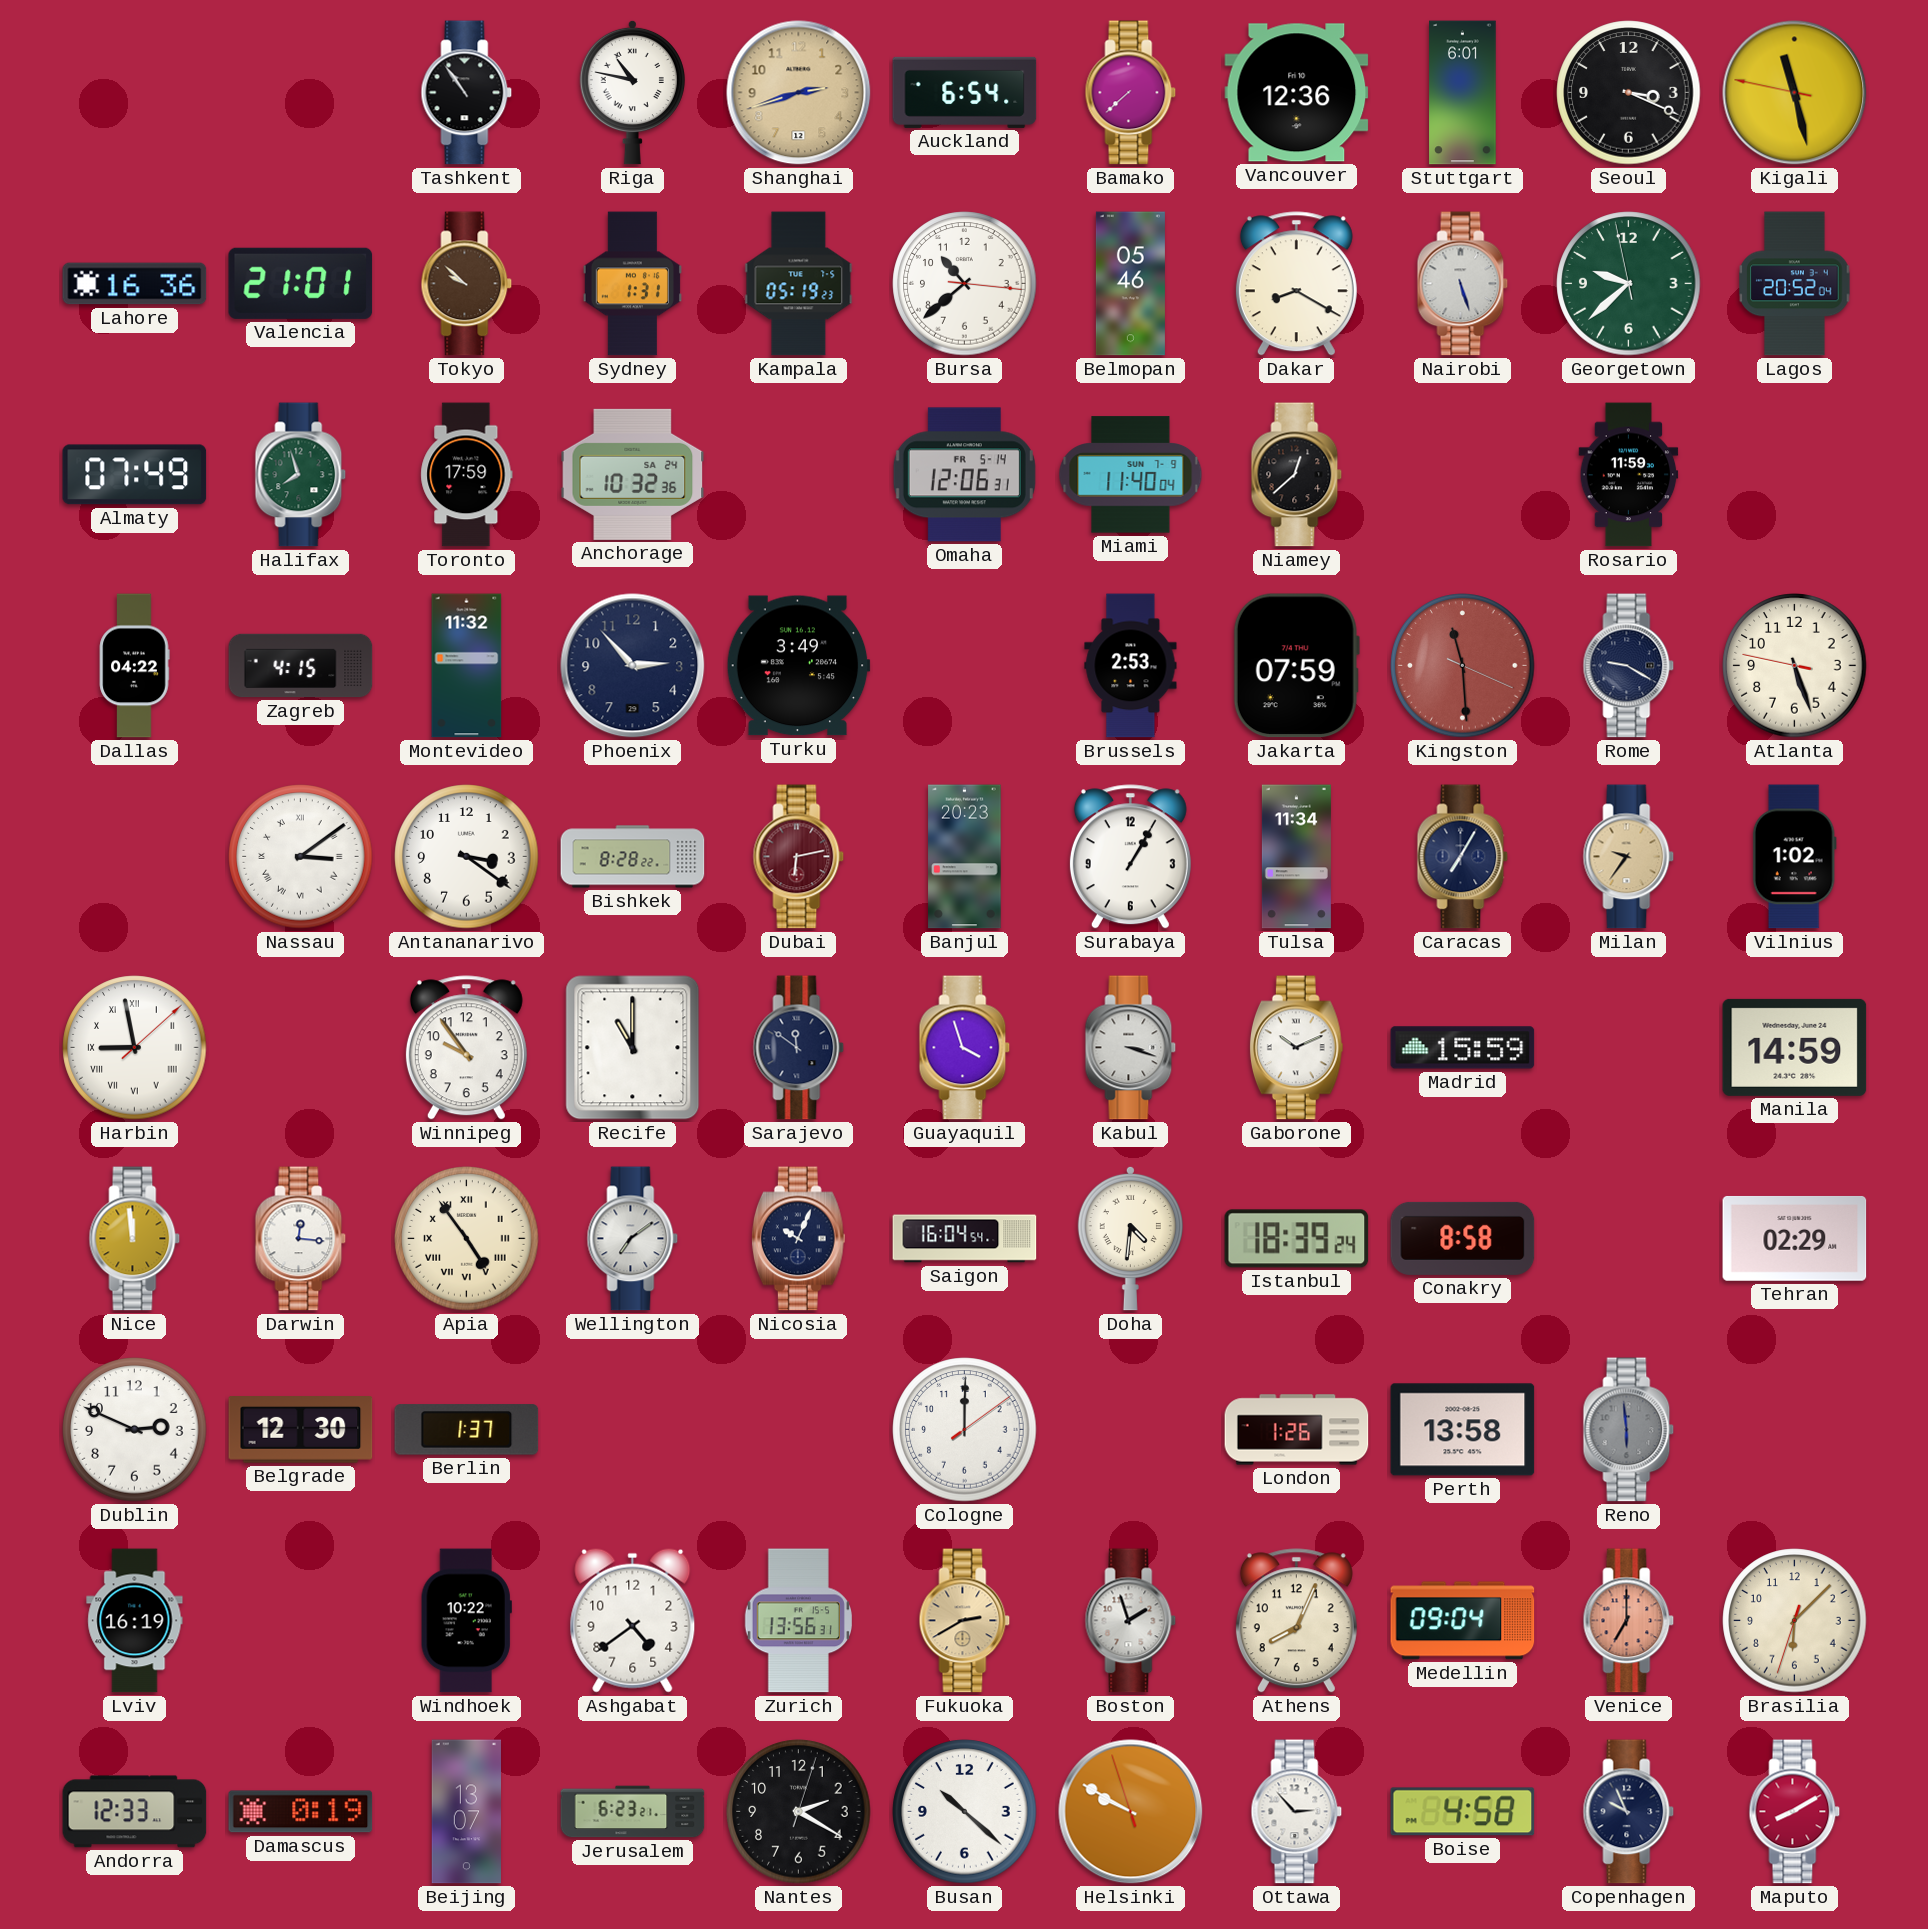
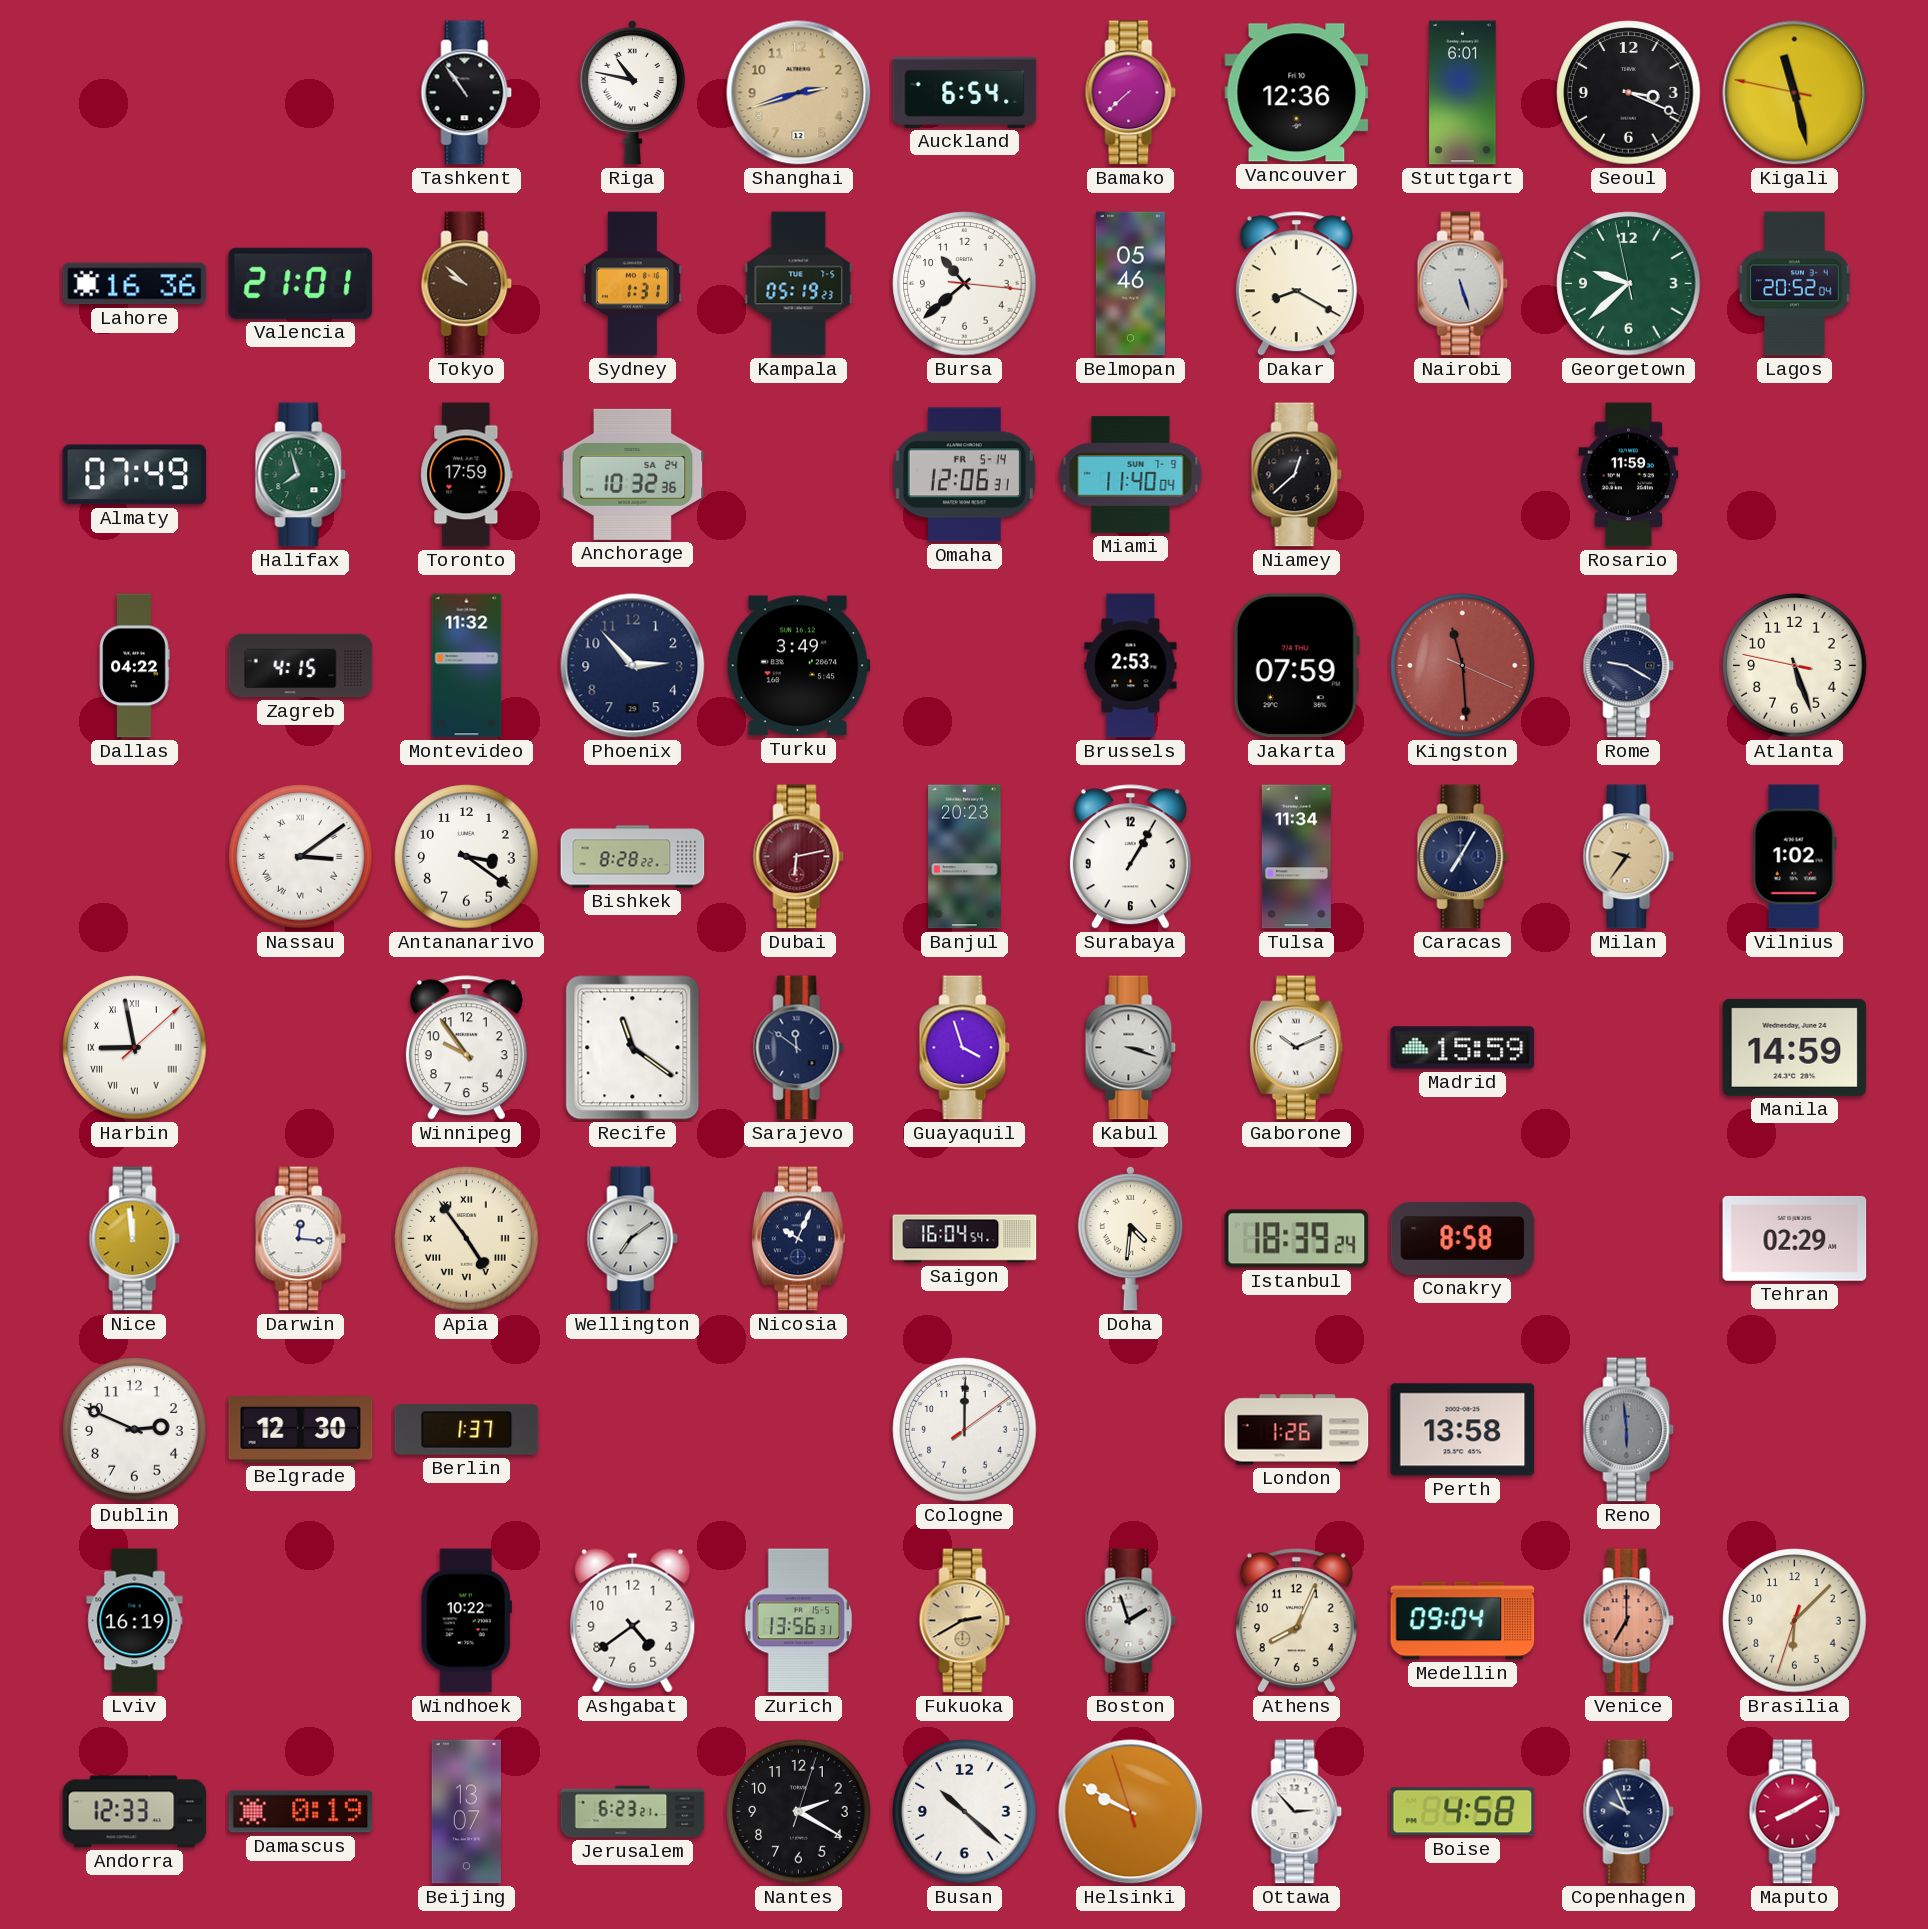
Recife: 11:00 -> 11:21 (633, 1048)
